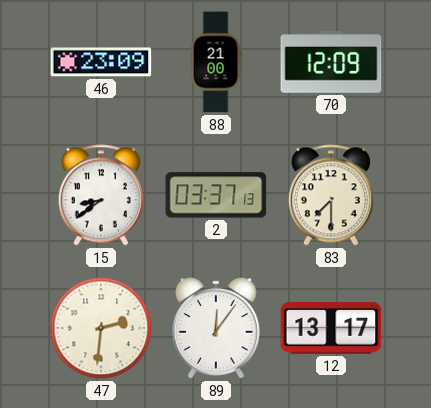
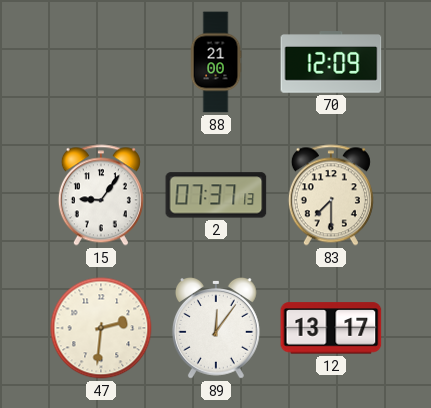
46: 23:09 -> none (101, 62)
15: 8:39 -> 9:06 (101, 195)
2: 03:37 -> 07:37 (216, 195)
